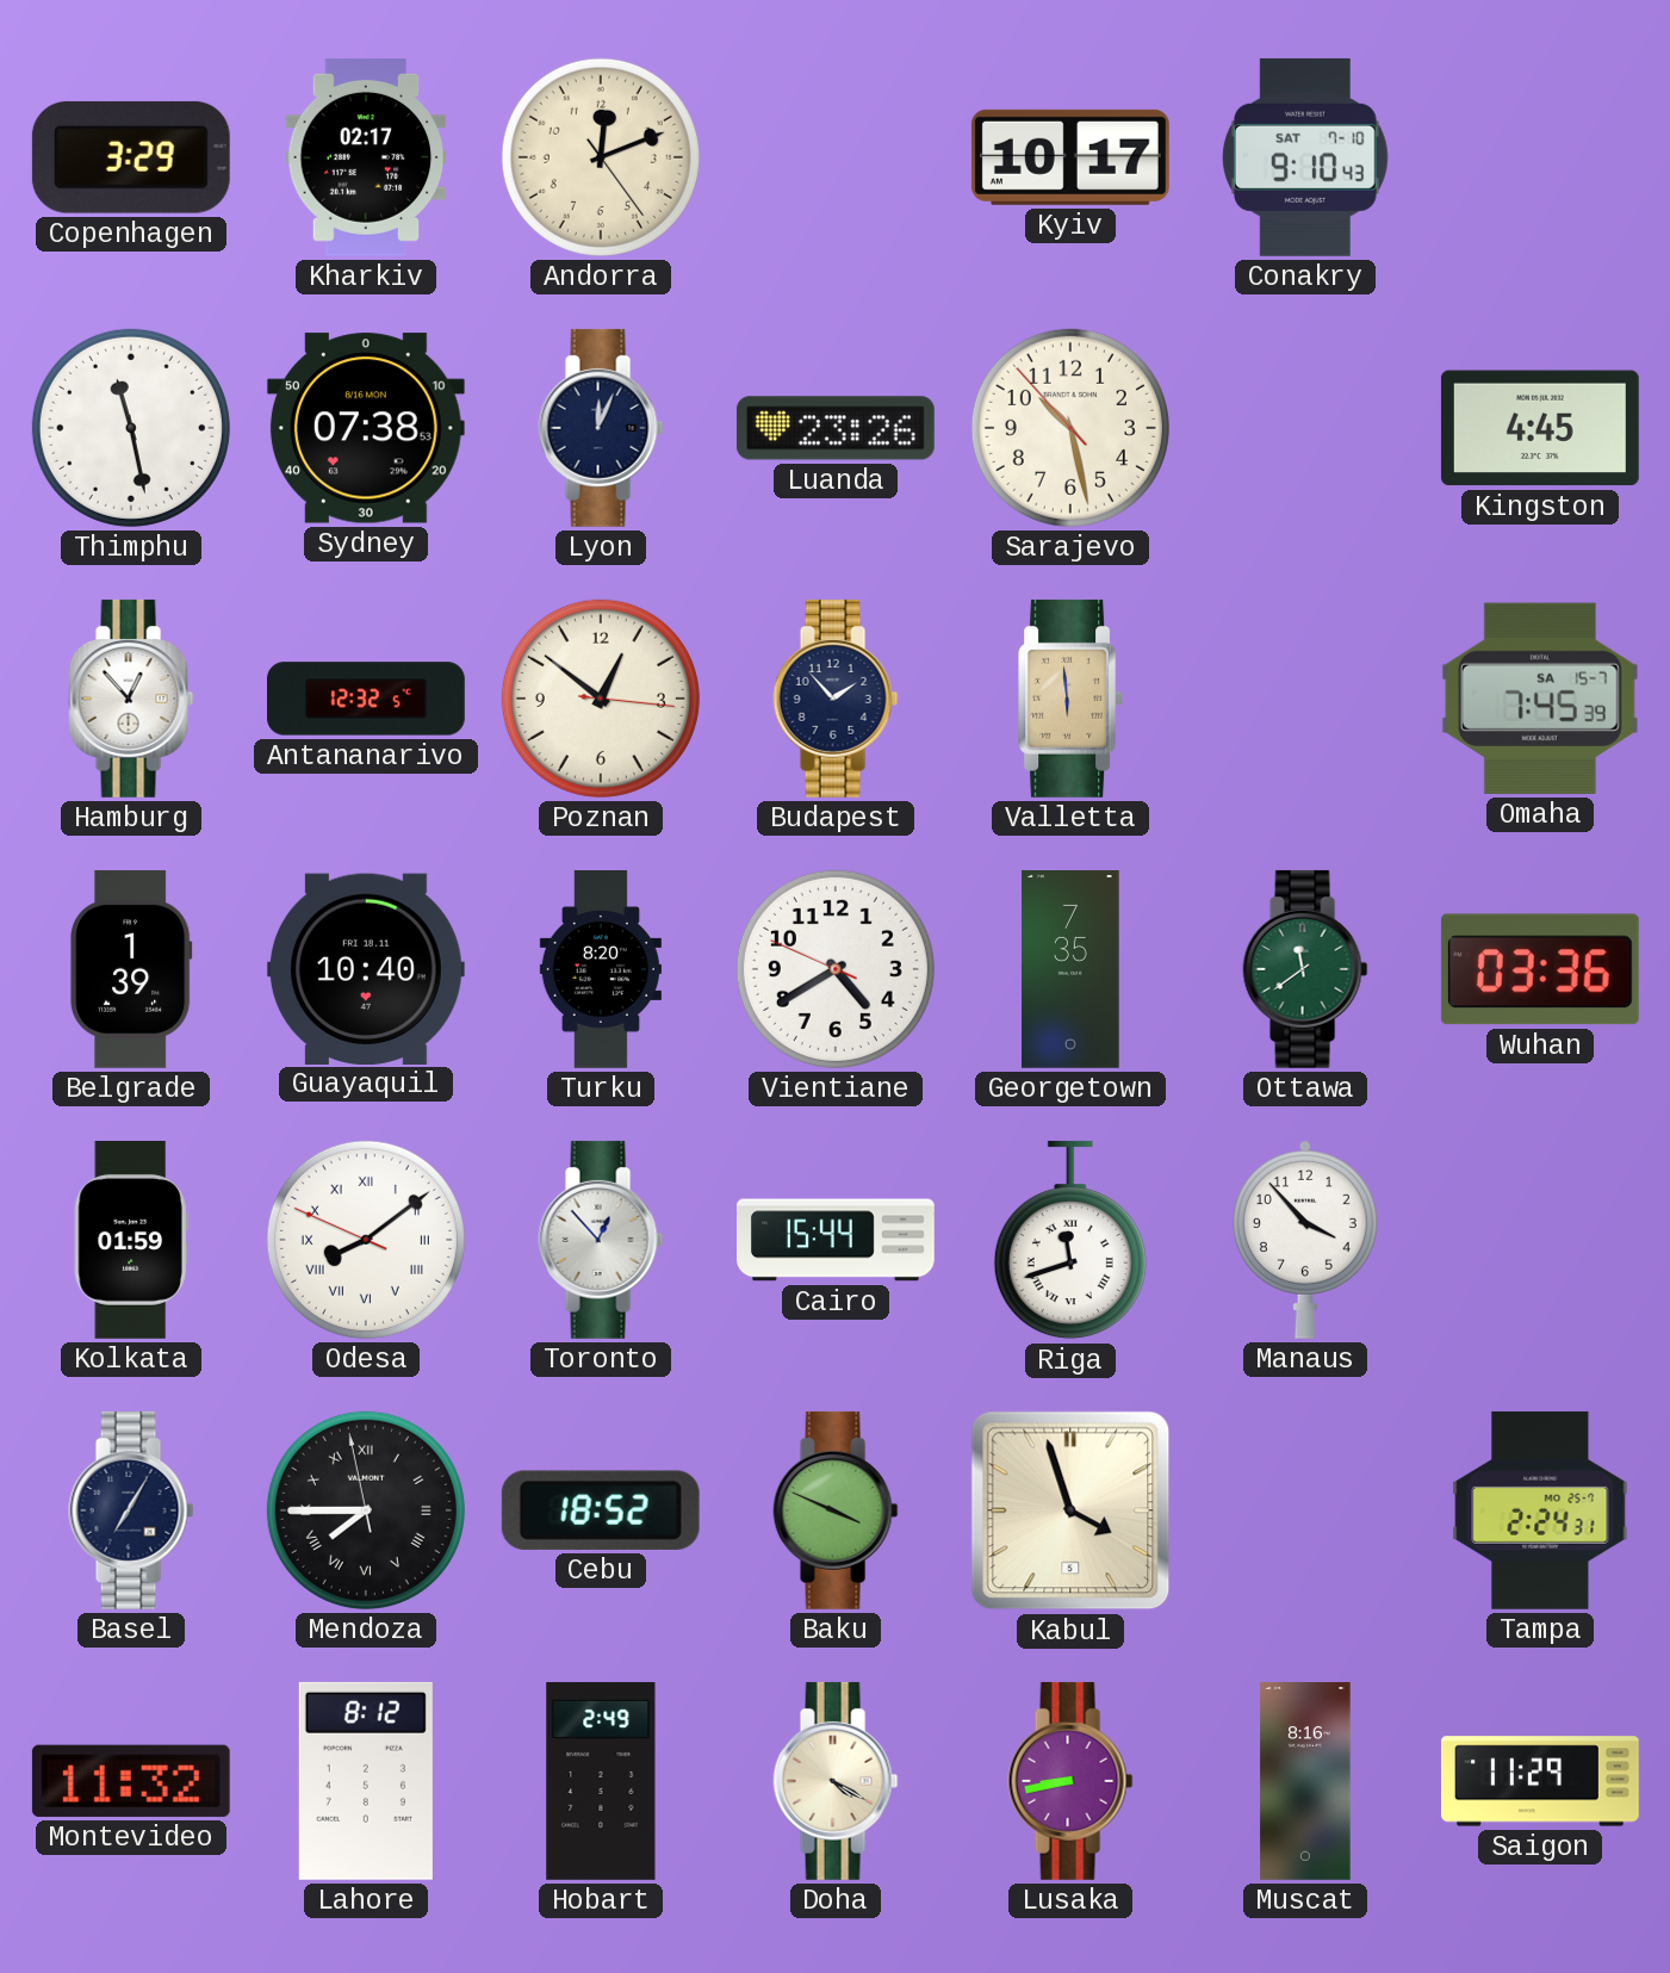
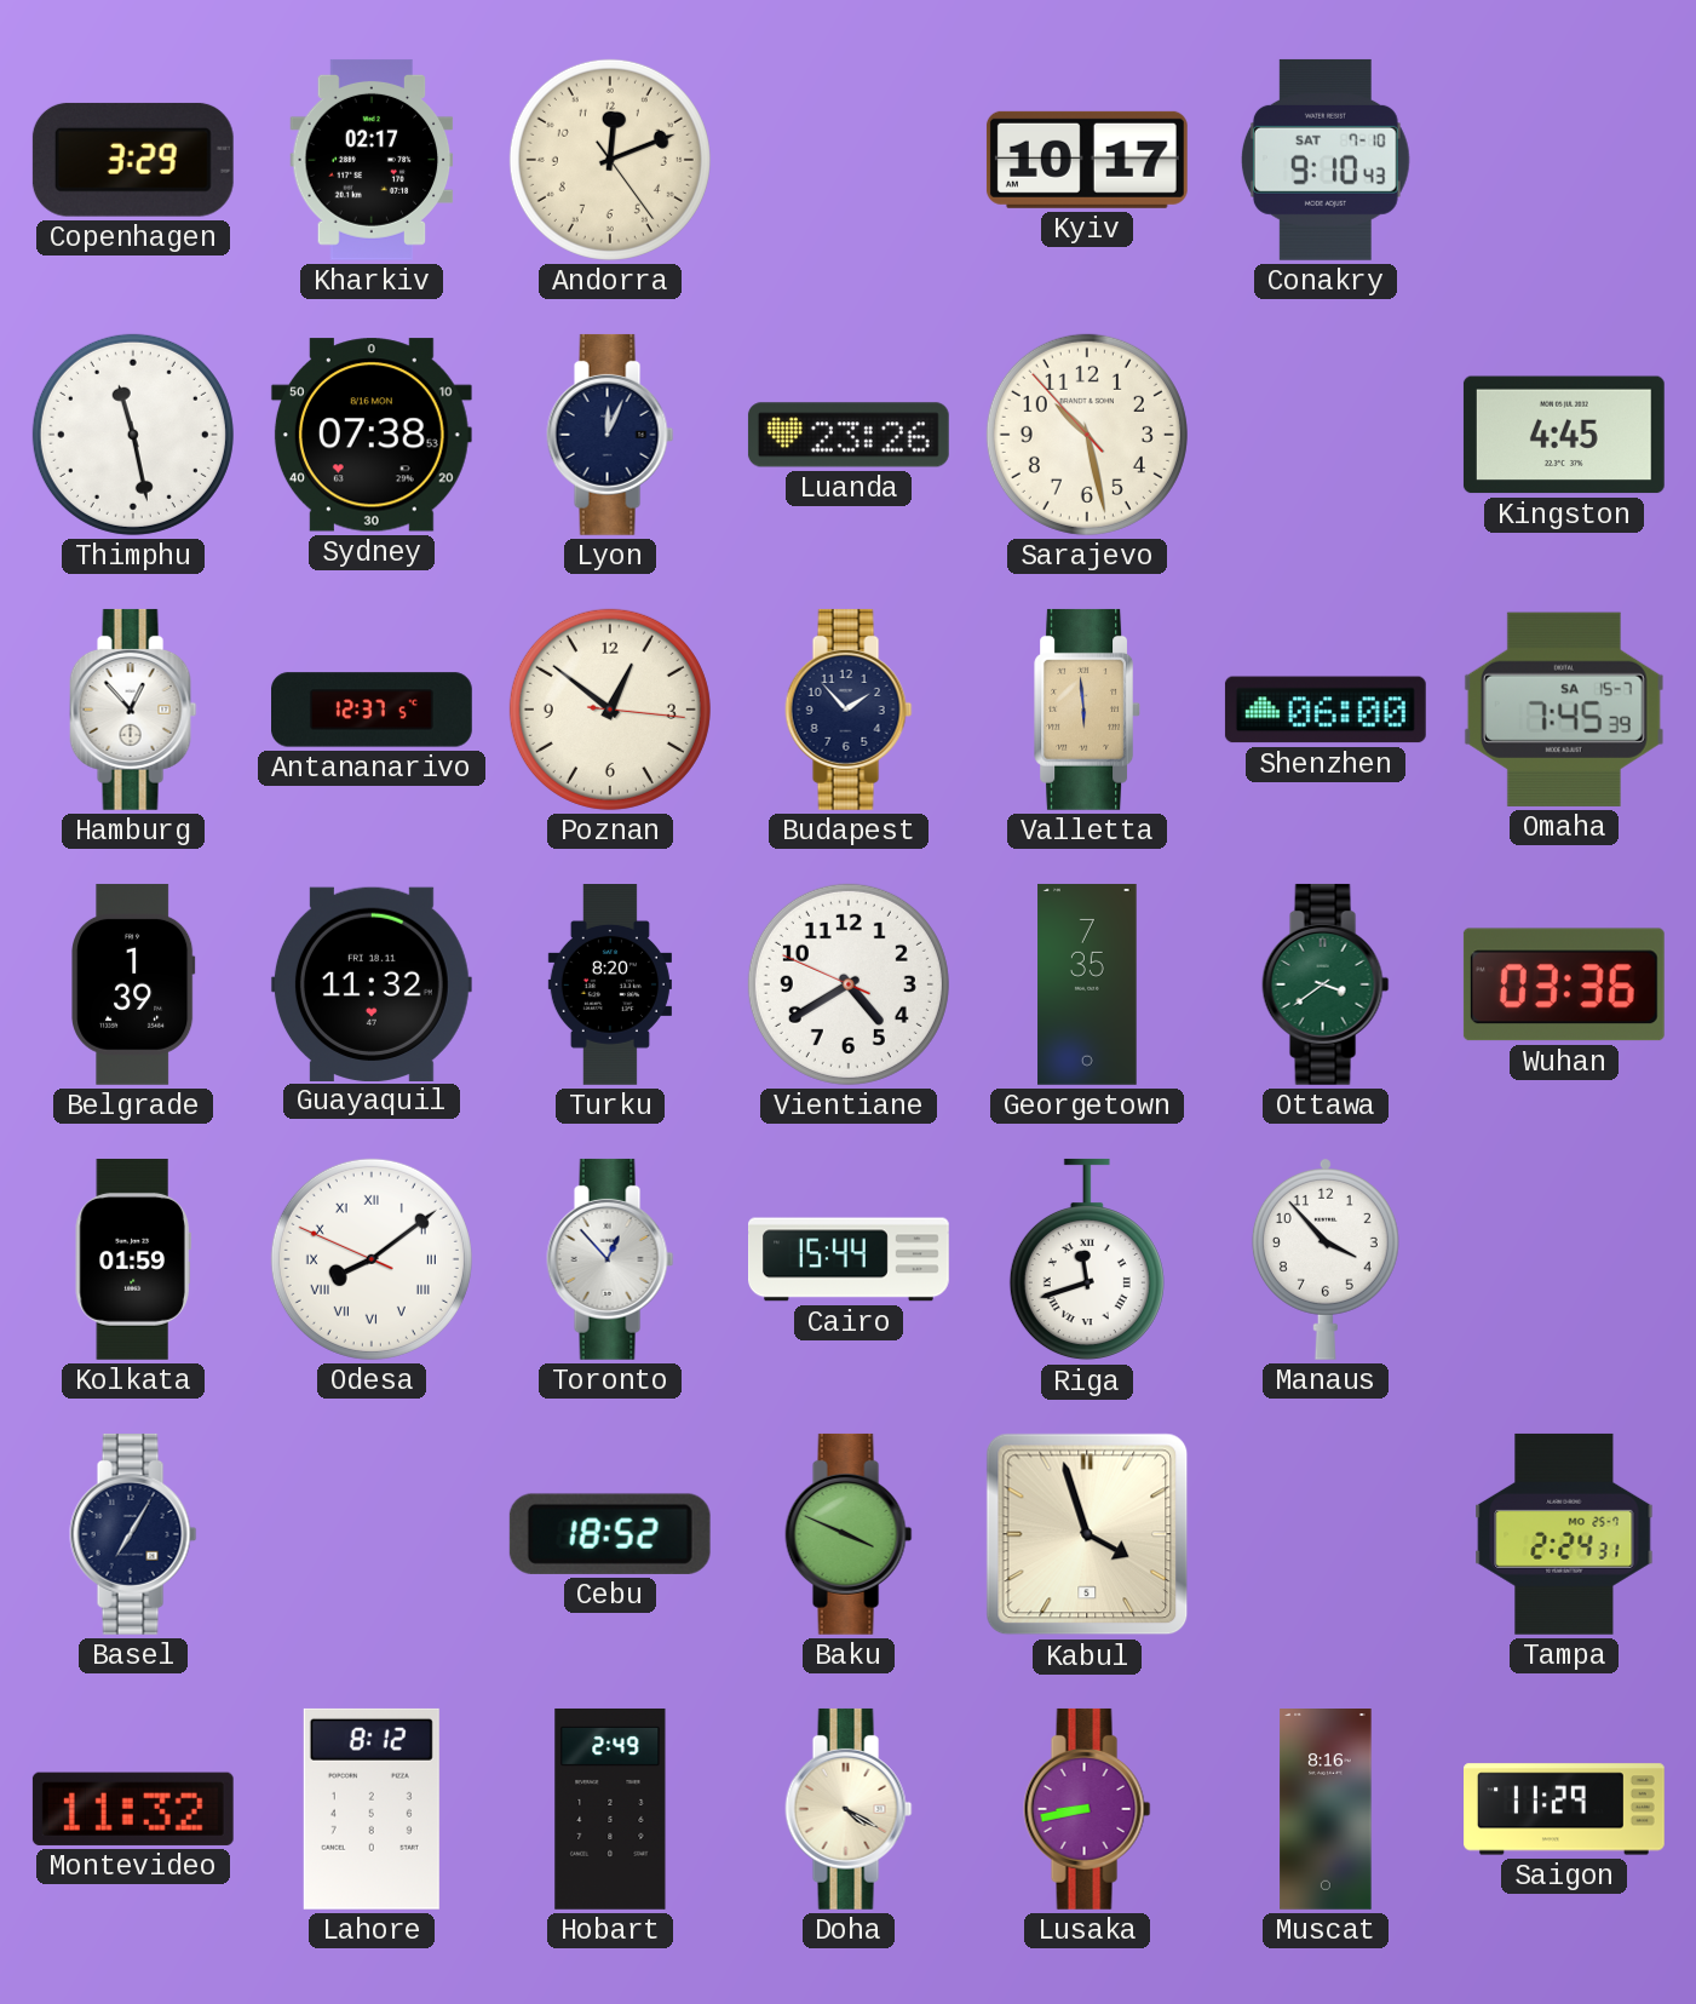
Antananarivo: 12:32 -> 12:37 (373, 710)
Shenzhen: none -> 06:00 (1326, 710)
Guayaquil: 10:40 -> 11:32 (372, 983)
Ottawa: 11:39 -> 3:39 (1326, 984)
Mendoza: 7:44 -> none (366, 1510)
